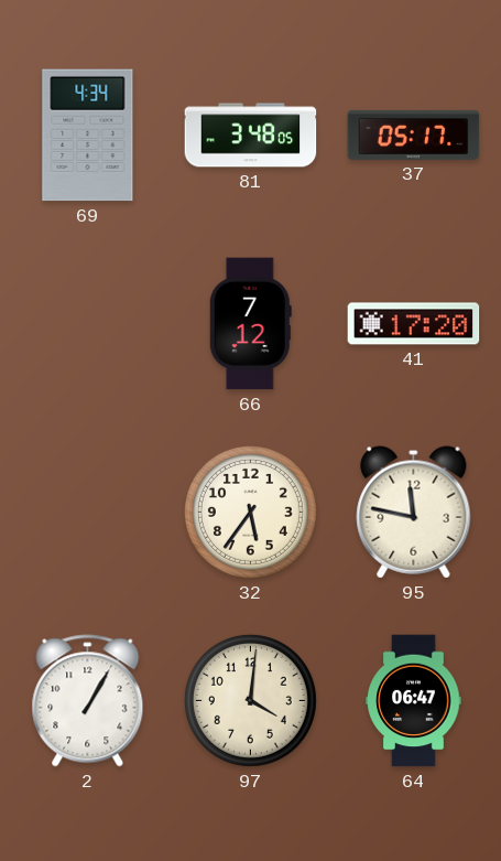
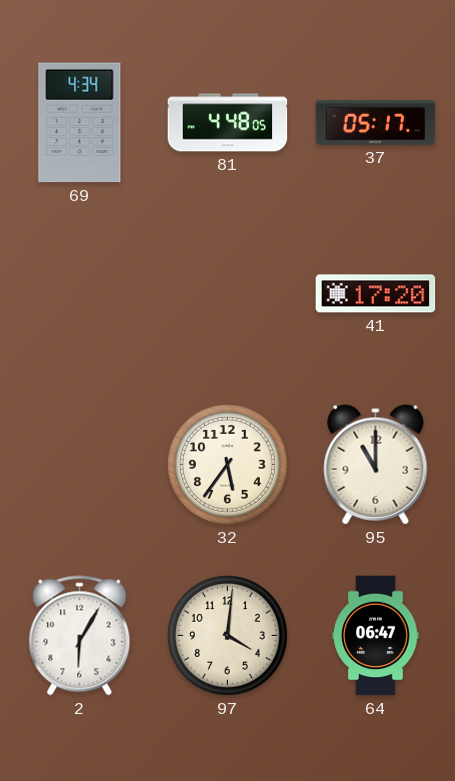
81: 3:48 -> 4:48 (228, 123)
66: 7:12 -> none (250, 324)
95: 11:47 -> 11:00 (376, 465)
2: 1:05 -> 6:05 (80, 636)
